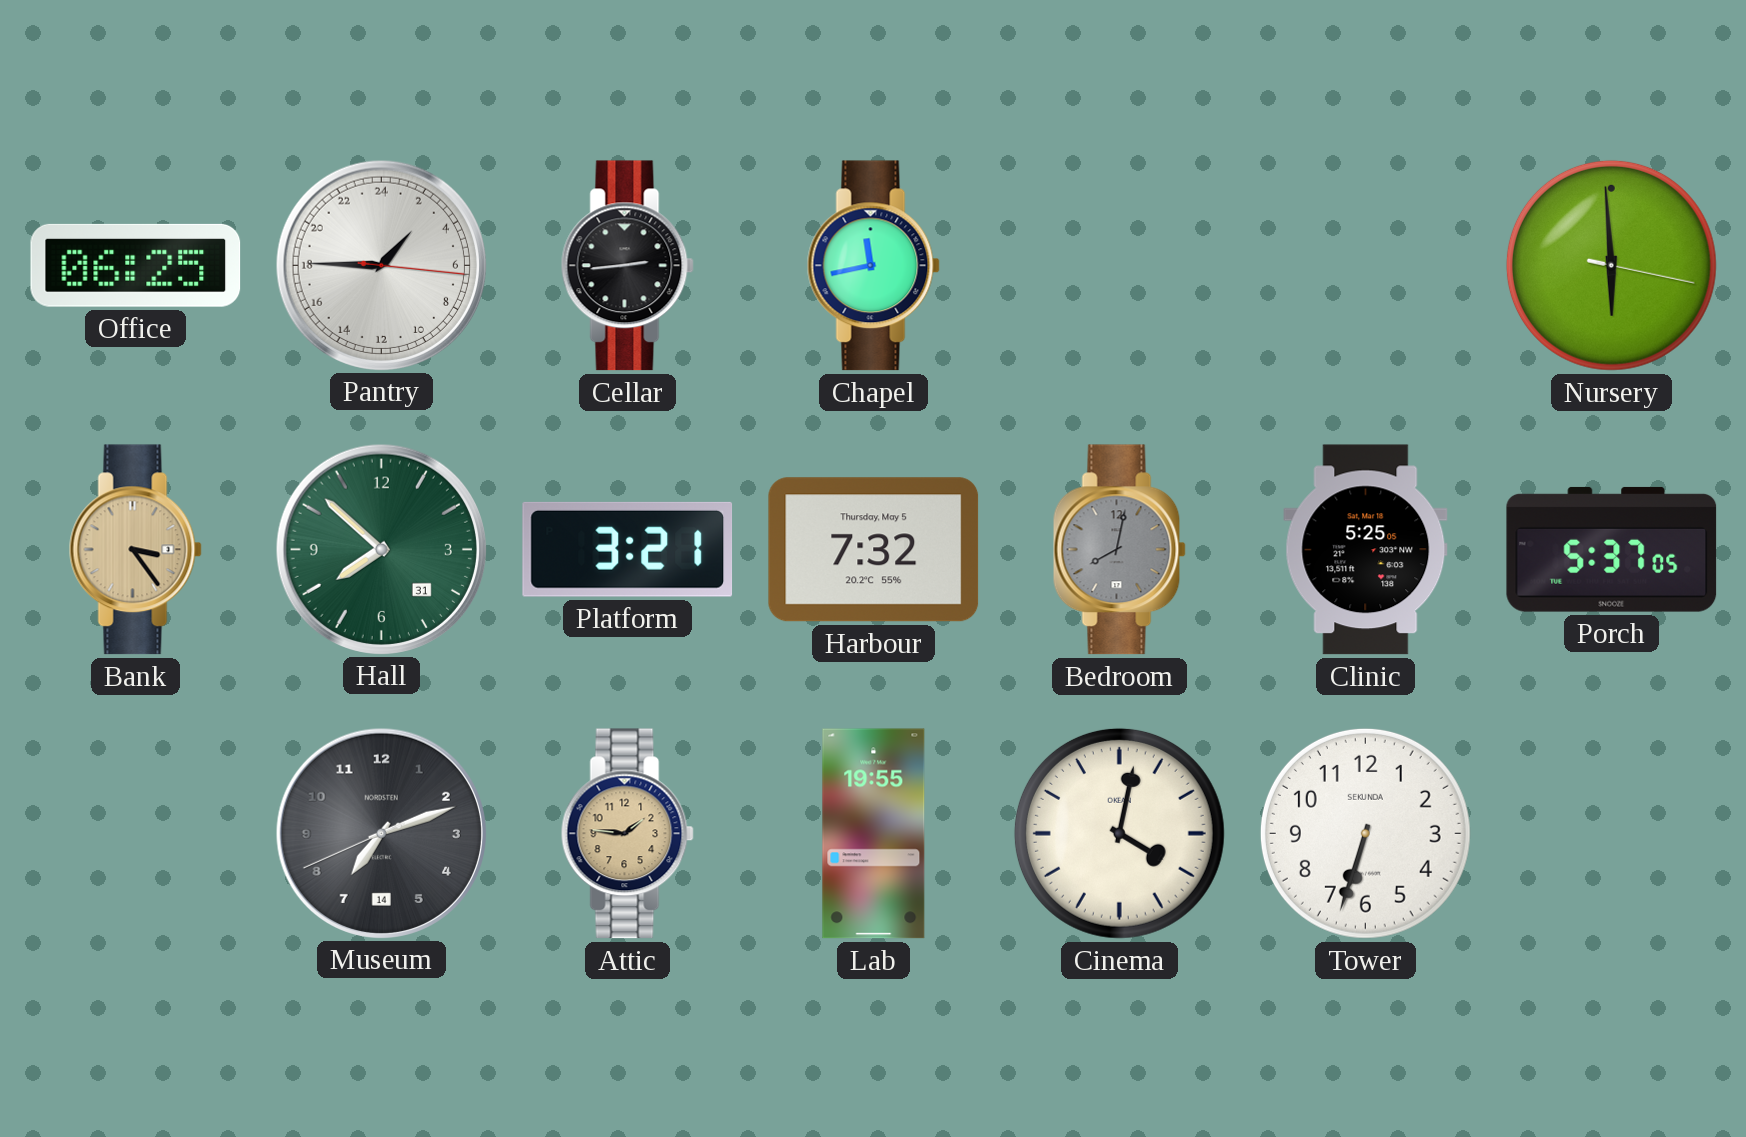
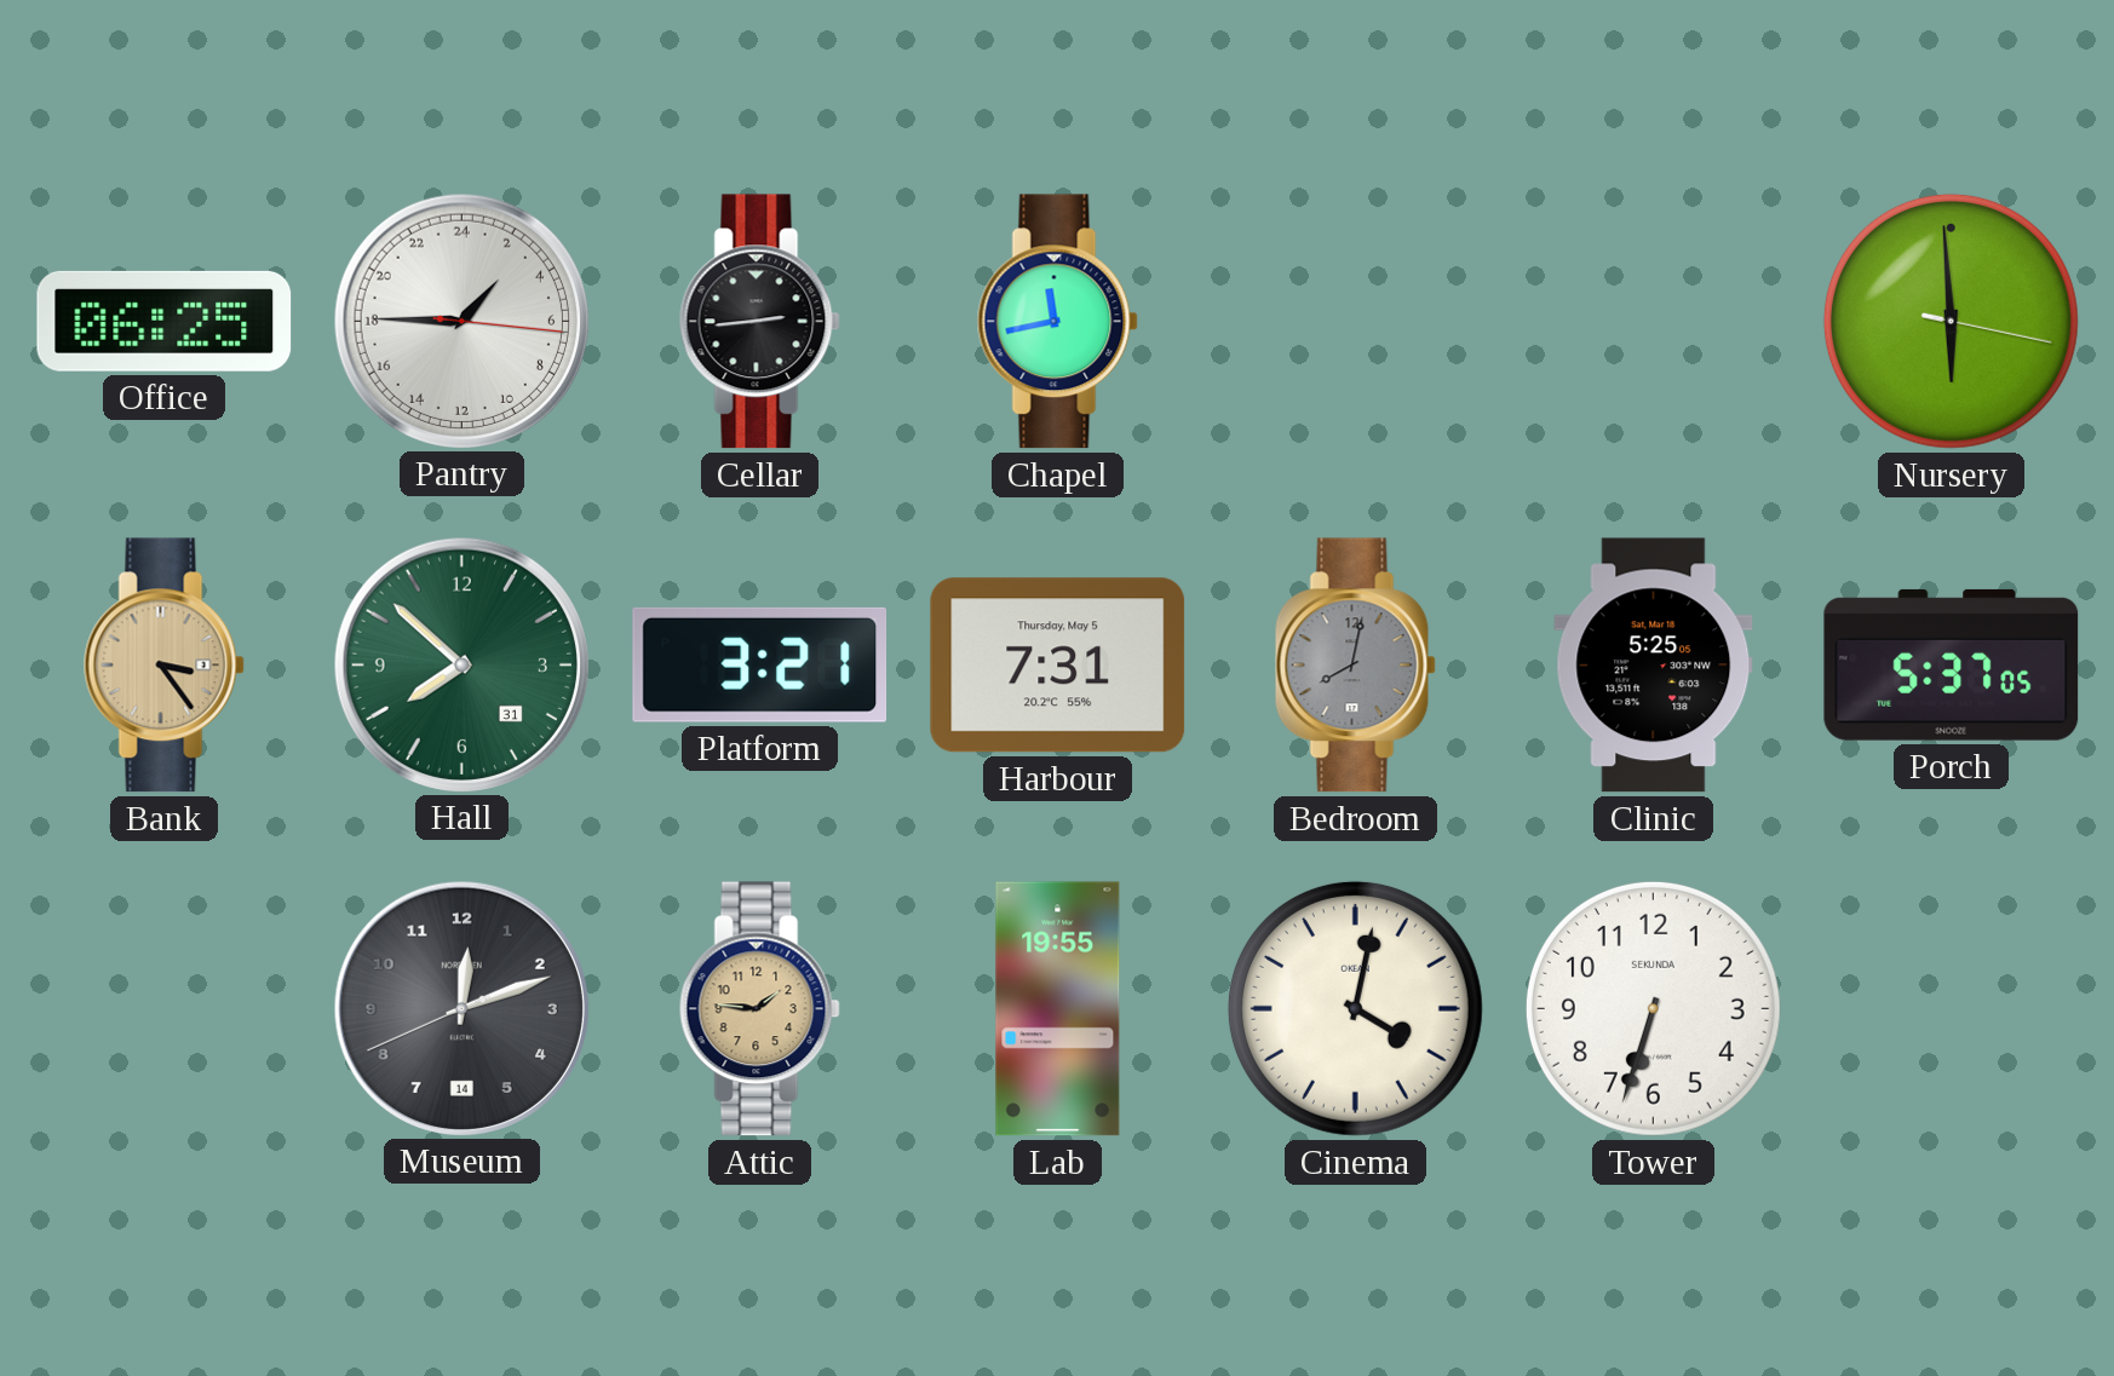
Harbour: 7:32 -> 7:31 (1058, 666)
Museum: 7:11 -> 12:11 (461, 1008)
